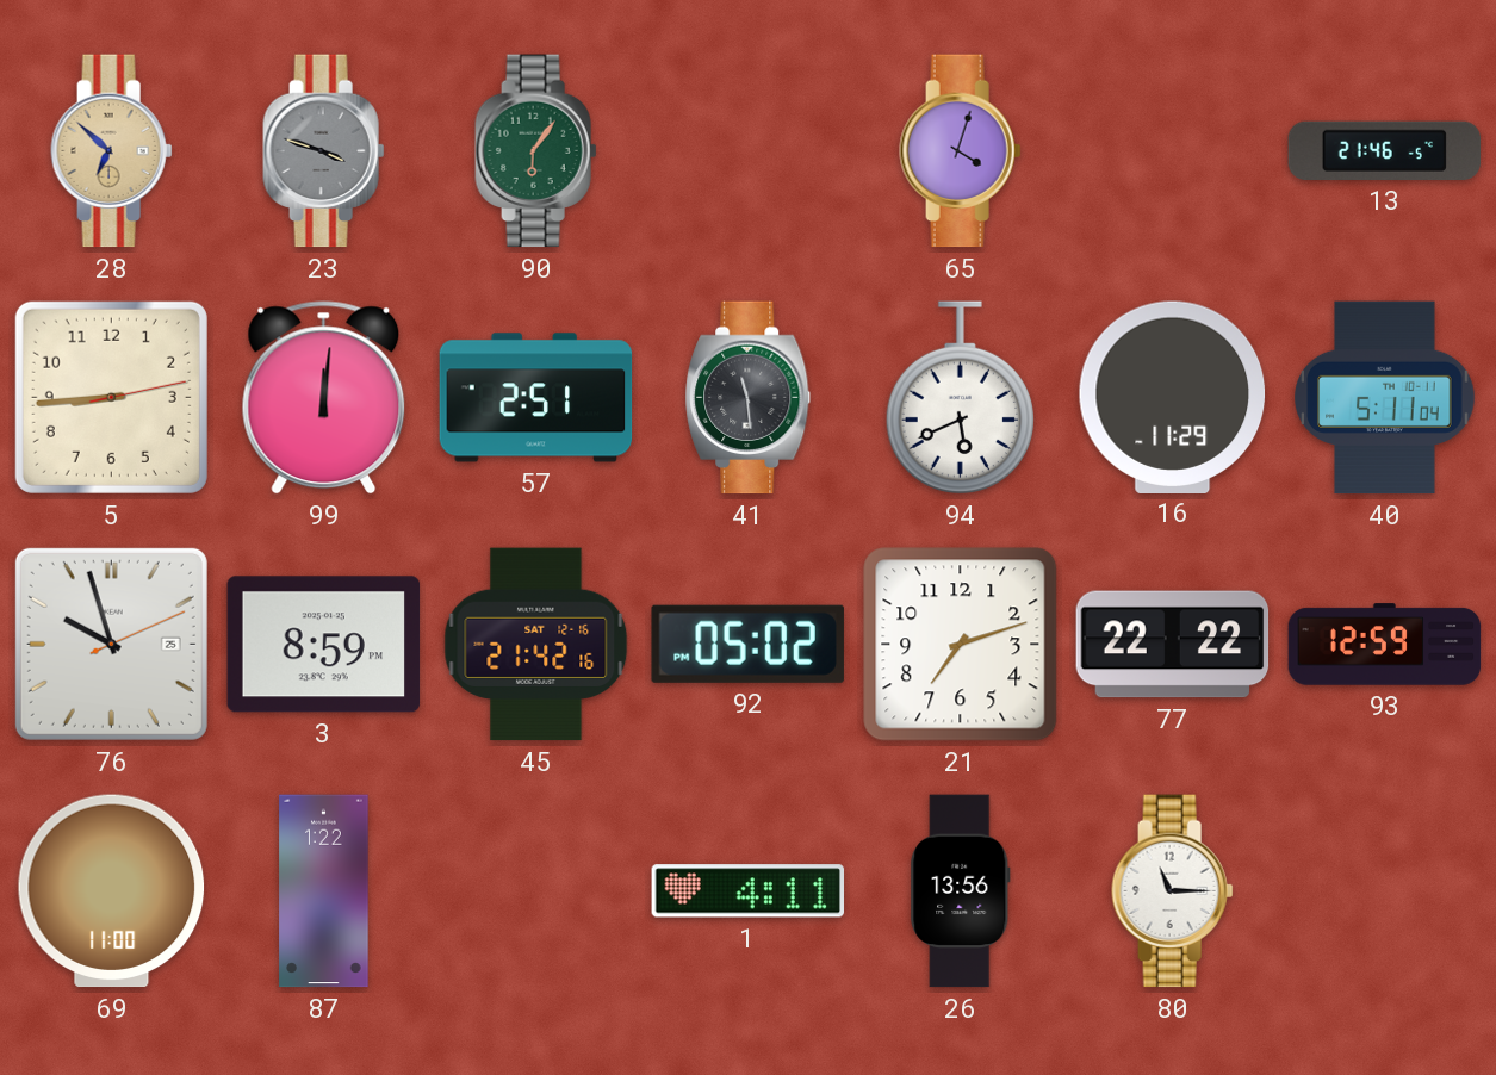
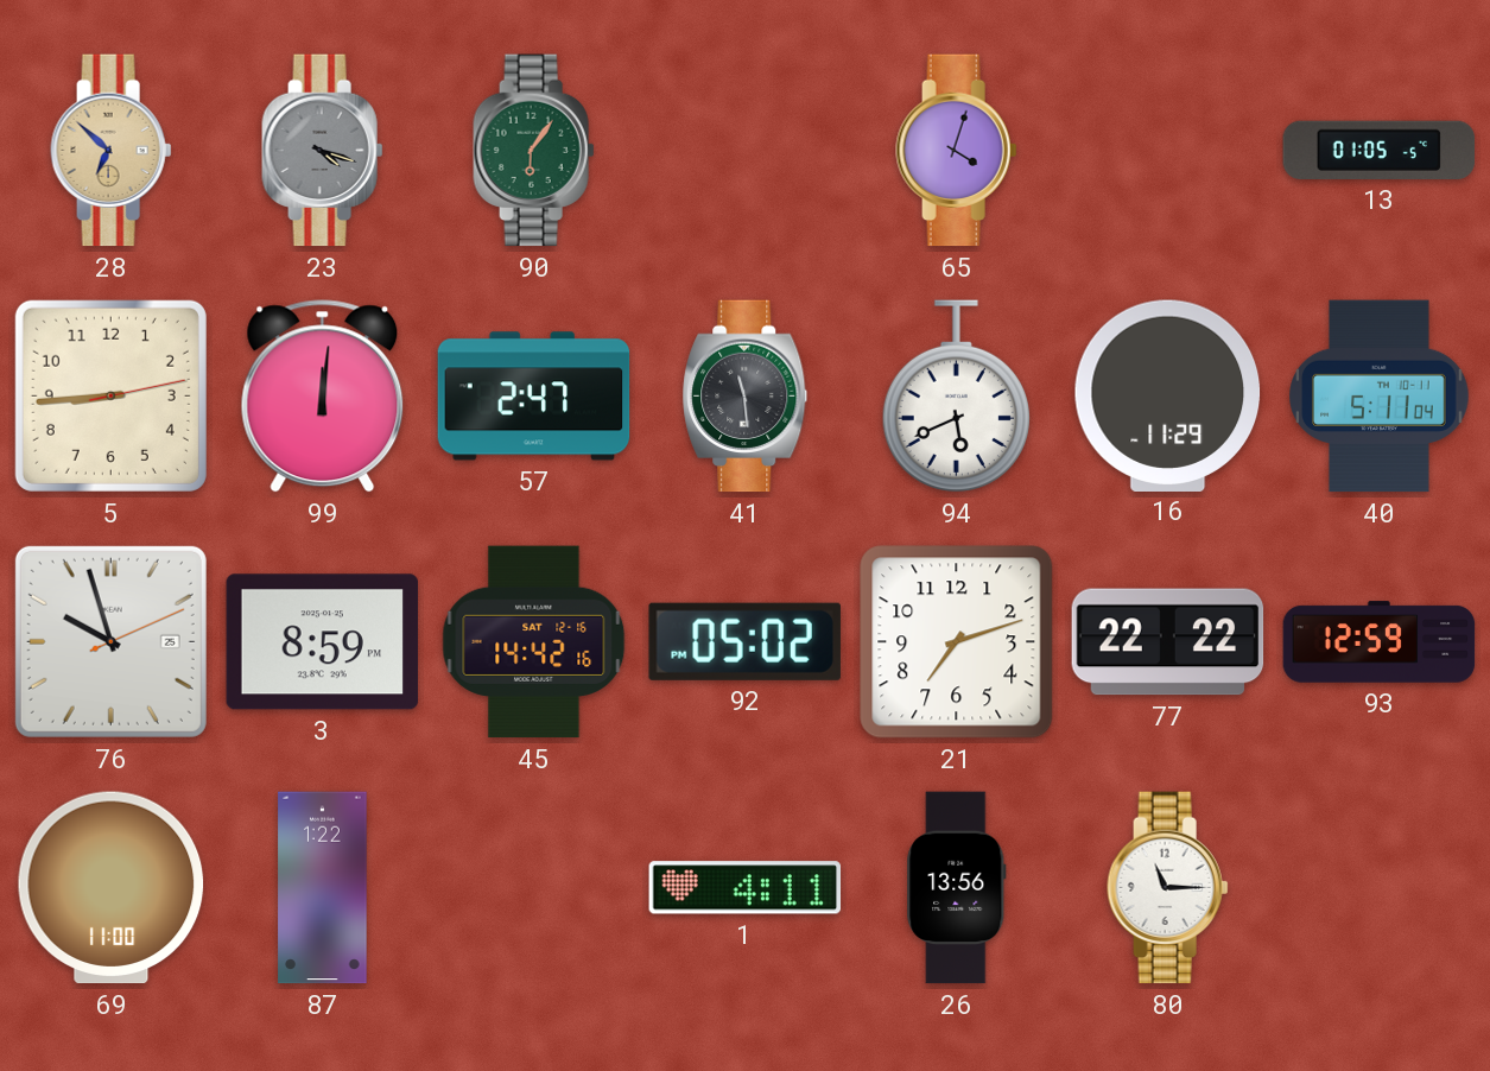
23: 3:48 -> 4:18 (323, 151)
13: 21:46 -> 01:05 (1380, 150)
57: 2:51 -> 2:47 (534, 397)
45: 21:42 -> 14:42 (534, 642)
